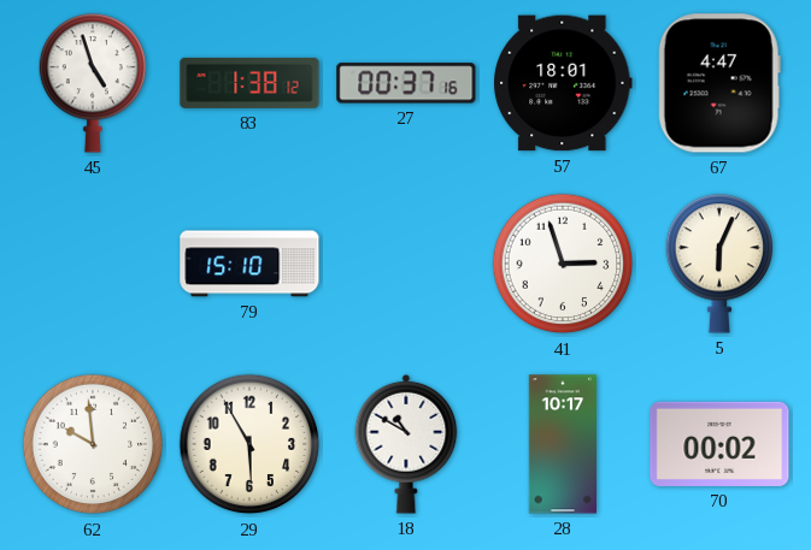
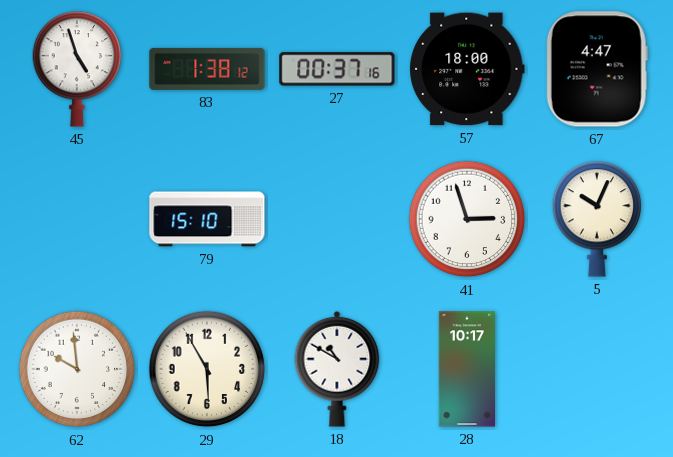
57: 18:01 -> 18:00 (467, 69)
5: 6:04 -> 10:04 (597, 219)
70: 00:02 -> none (719, 444)
